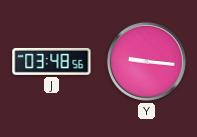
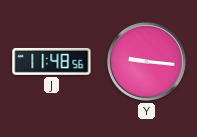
J: 03:48 -> 11:48 (52, 61)
